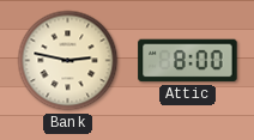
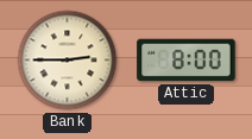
Bank: 2:47 -> 2:45 (68, 61)
